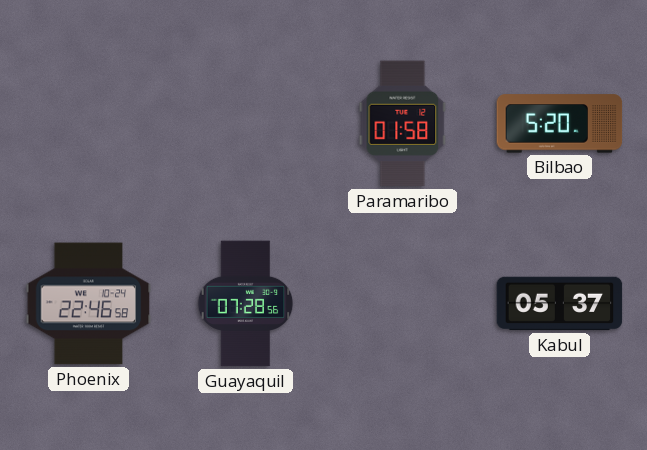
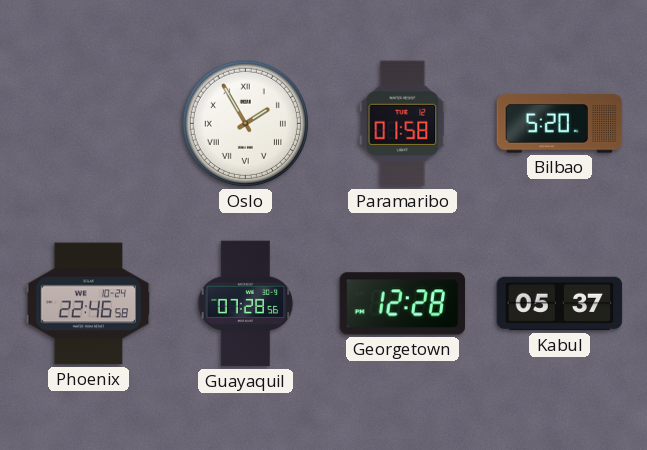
Oslo: none -> 1:55 (245, 123)
Georgetown: none -> 12:28 (403, 304)
